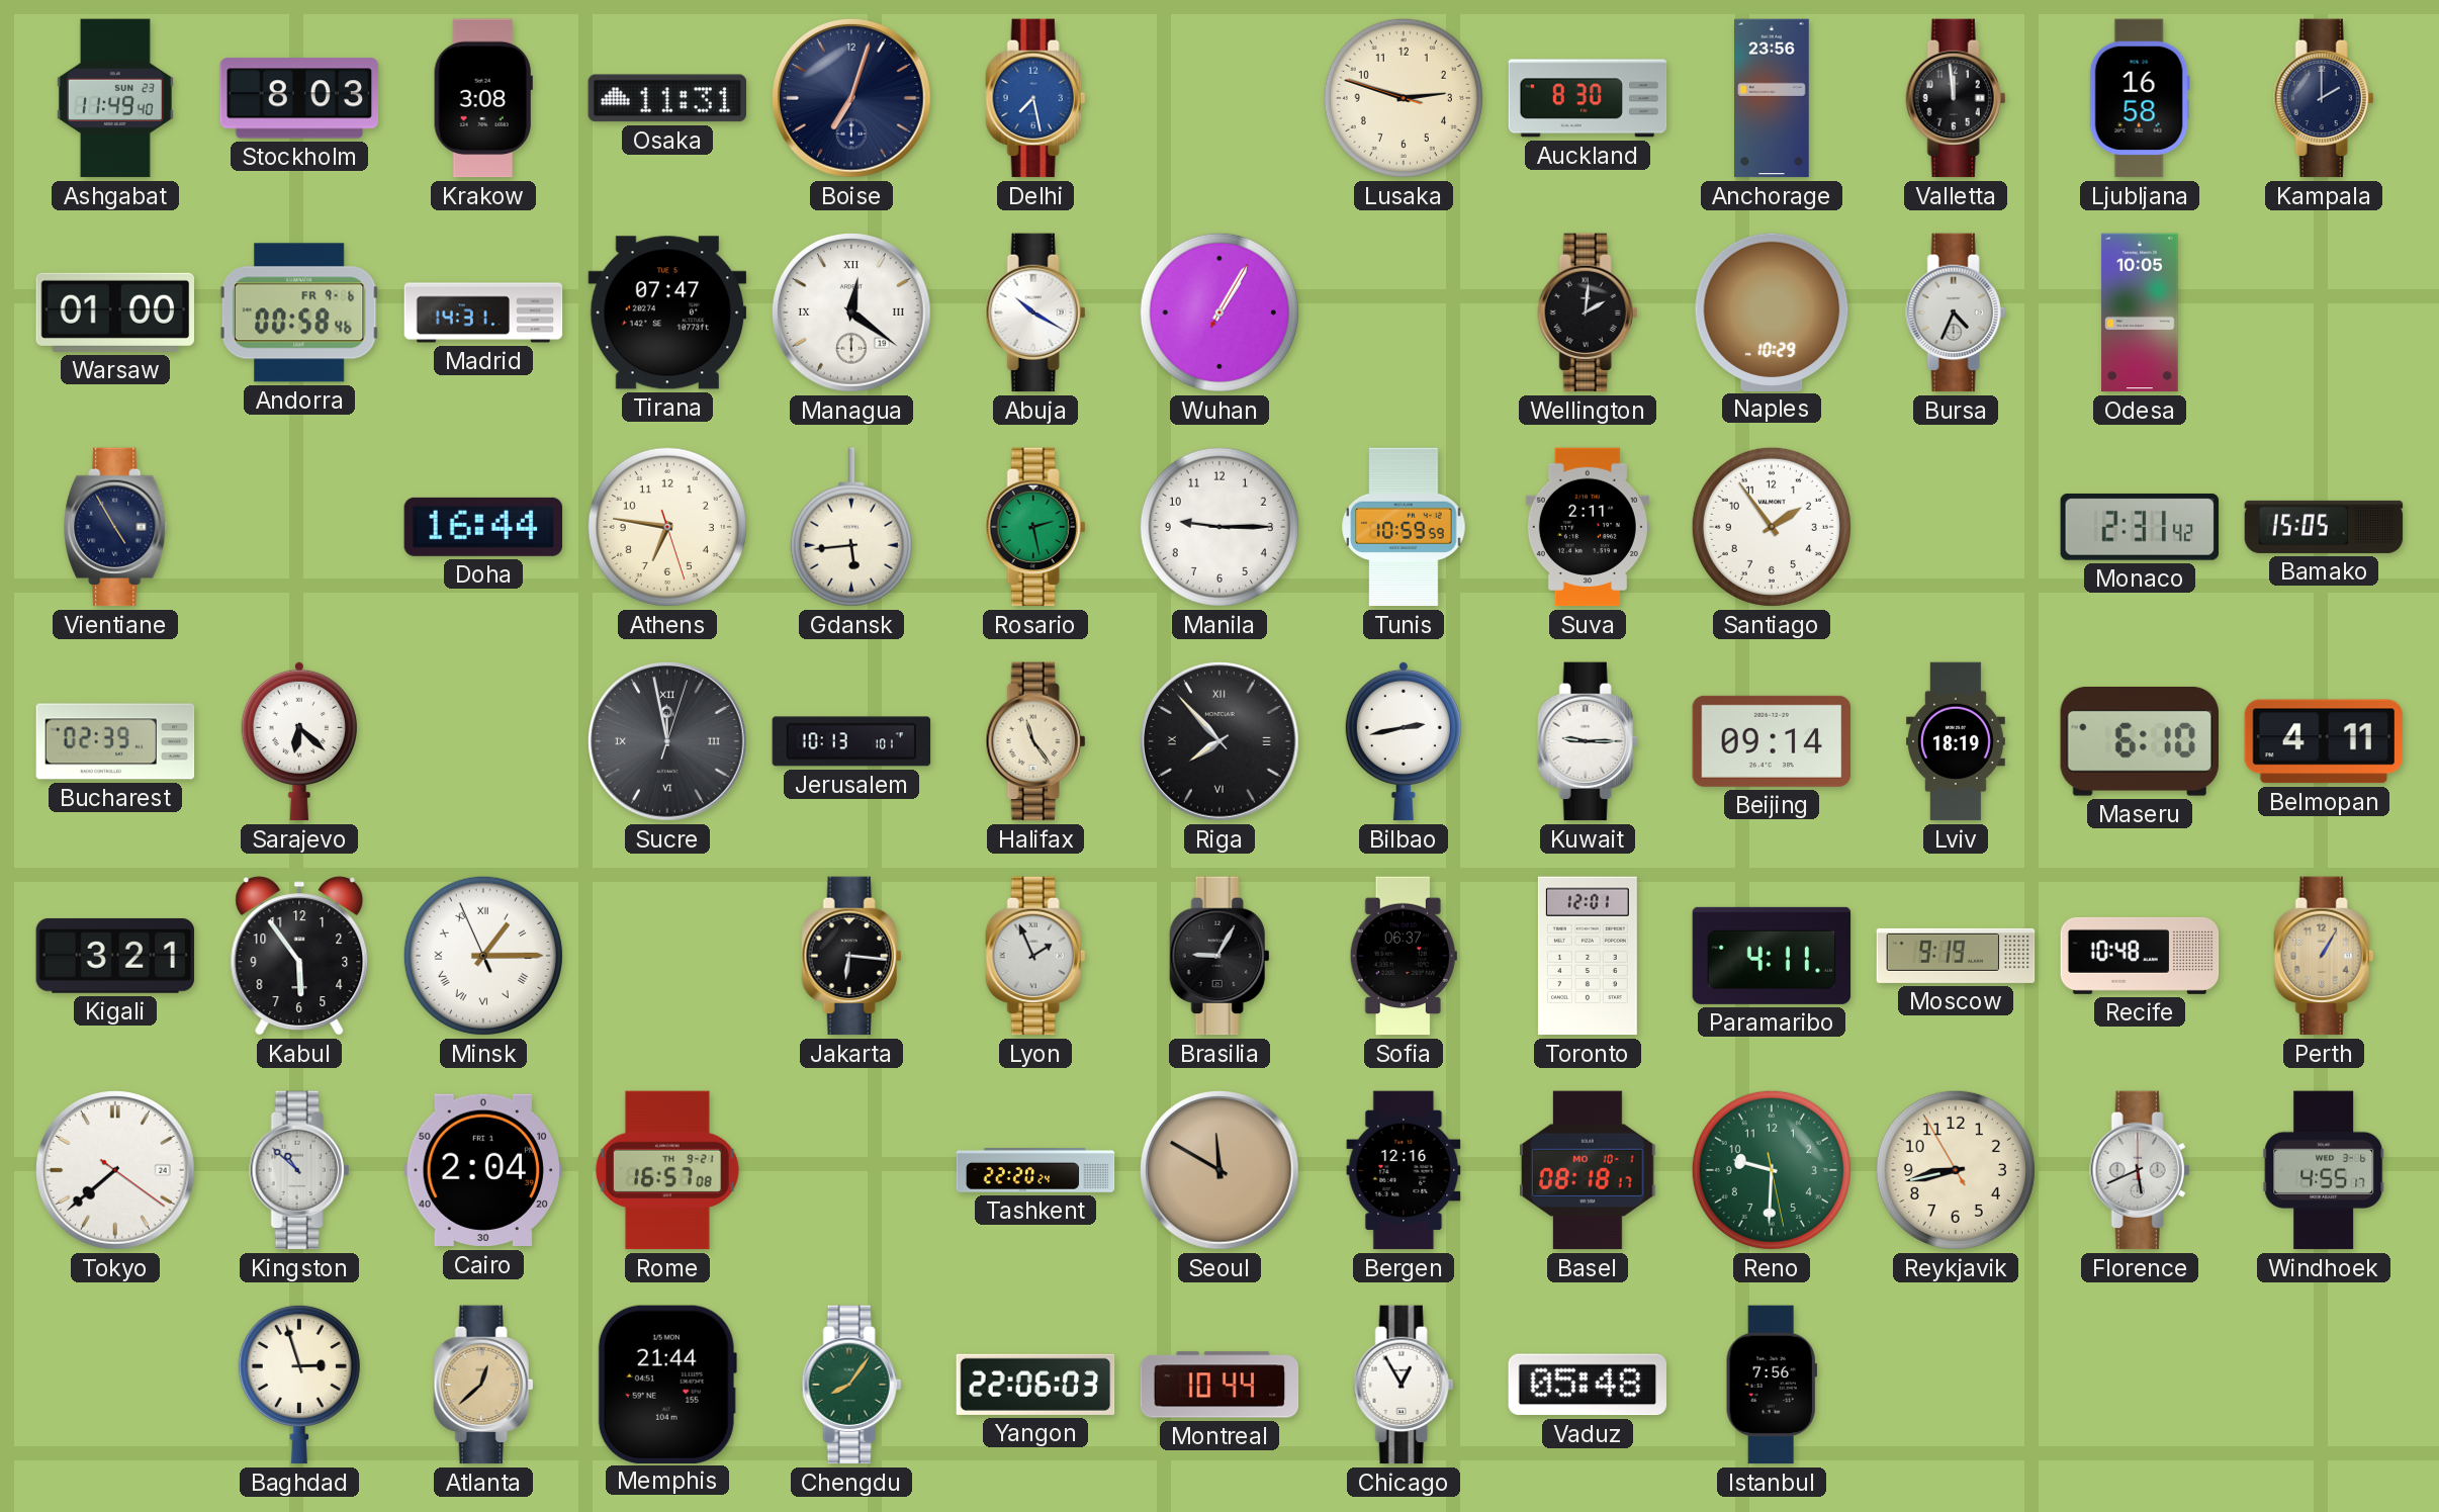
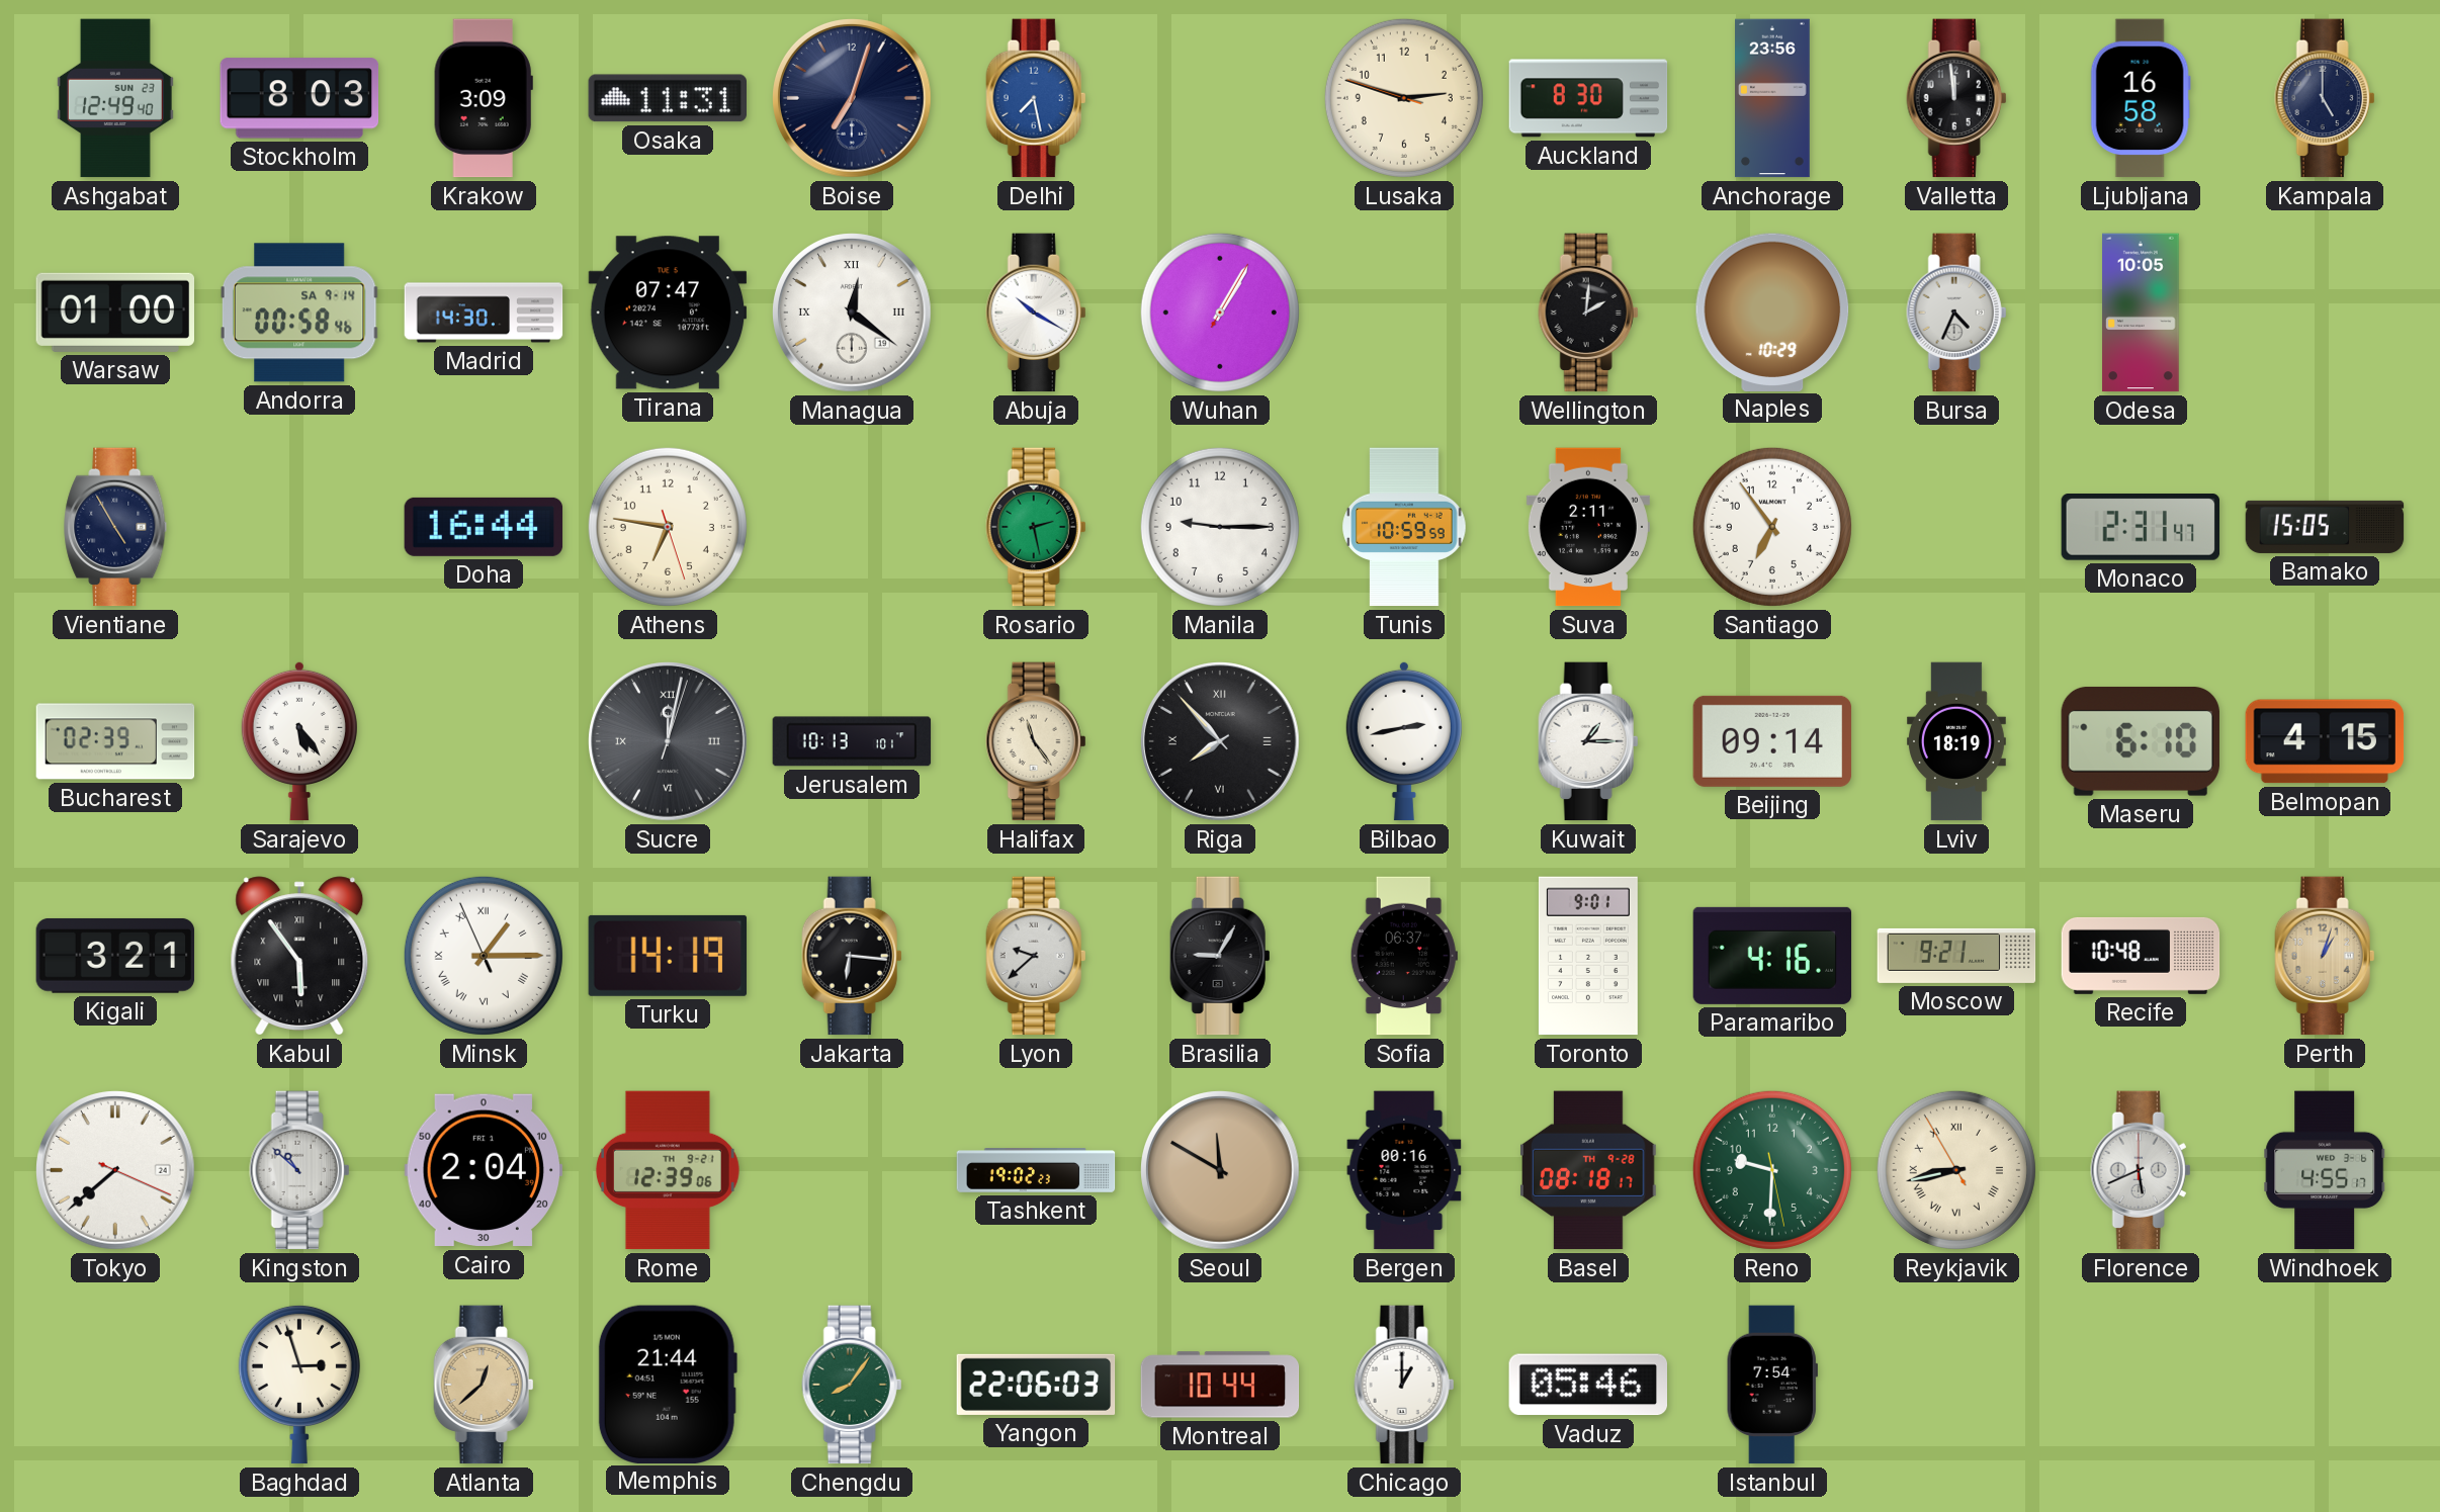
Ashgabat: 11:49 -> 12:49 (115, 98)
Krakow: 3:08 -> 3:09 (484, 98)
Kampala: 2:00 -> 5:00 (2325, 98)
Andorra date: FR 9-6 -> SA 9-14 (299, 313)
Madrid: 14:31 -> 14:30 (484, 313)
Gdansk: 5:44 -> none (851, 527)
Santiago: 1:54 -> 6:54 (1772, 527)
Monaco: 2:31:42 -> 2:31:47 (2141, 528)
Sarajevo: 6:22 -> 5:24 (299, 741)
Sucre: 11:58 -> 12:02 (669, 742)
Kuwait: 9:15 -> 1:15 (1588, 741)
Belmopan: 4:11 -> 4:15 (2325, 741)
Kabul numerals: Arabic -> Roman (299, 956)
Turku: none -> 14:19 (668, 956)
Lyon: 1:56 -> 9:38 (1036, 956)
Toronto: 12:01 -> 9:01 (1588, 956)
Paramaribo: 4:11 -> 4:16 (1772, 956)
Moscow: 9:19 -> 9:21 (1956, 956)
Perth: 1:05 -> 1:03 (2325, 956)
Tokyo: 7:38:21 -> 7:38:19 (116, 1171)
Rome: 16:57 -> 12:39 (668, 1170)
Tashkent: 22:20 -> 19:02 (1036, 1171)
Bergen: 12:16 -> 00:16 (1404, 1170)
Basel date: MO 10-1 -> TH 9-28 (1589, 1170)
Reykjavik numerals: Arabic -> Roman (1956, 1170)
Chicago: 12:55 -> 1:00 (1404, 1385)
Vaduz: 05:48 -> 05:46 (1587, 1385)
Istanbul: 7:56 -> 7:54 (1772, 1385)
